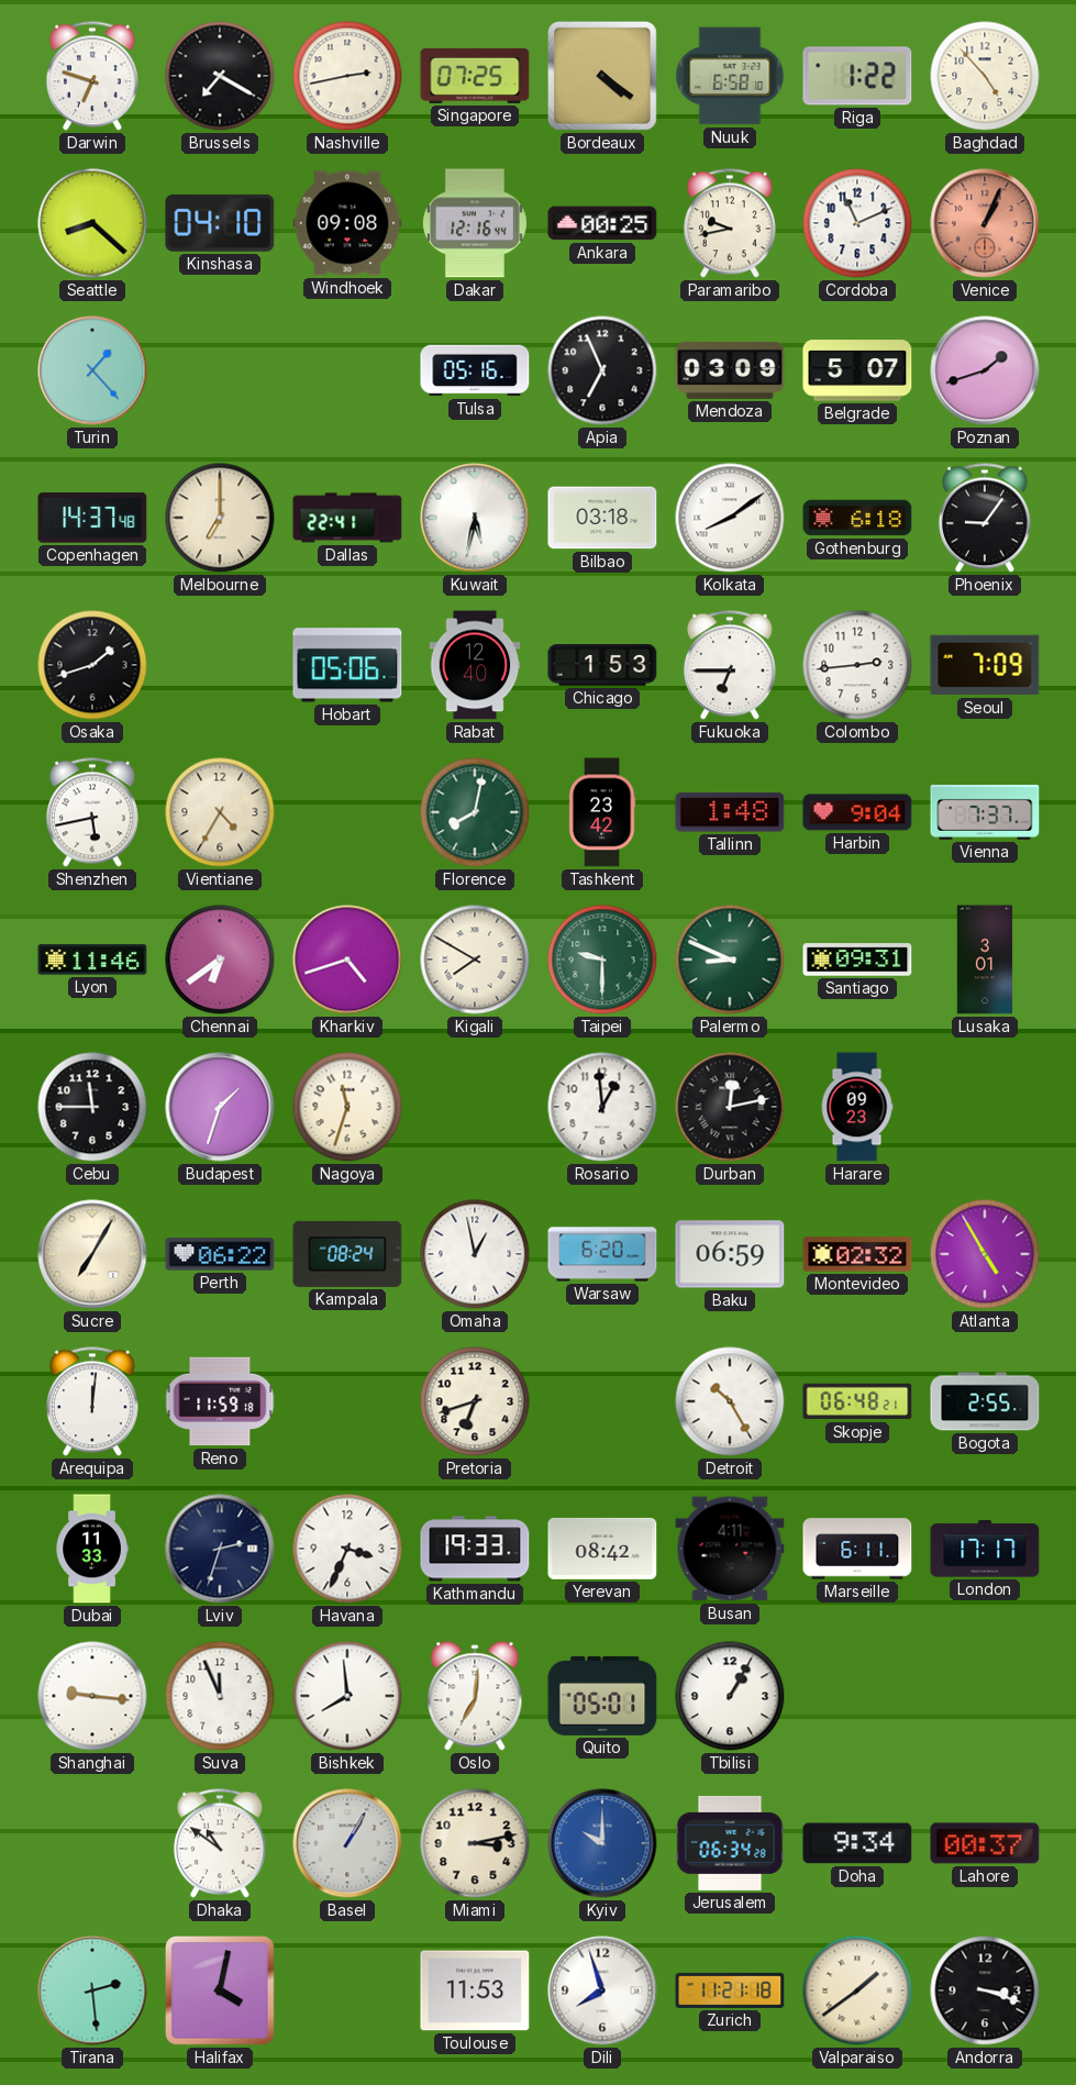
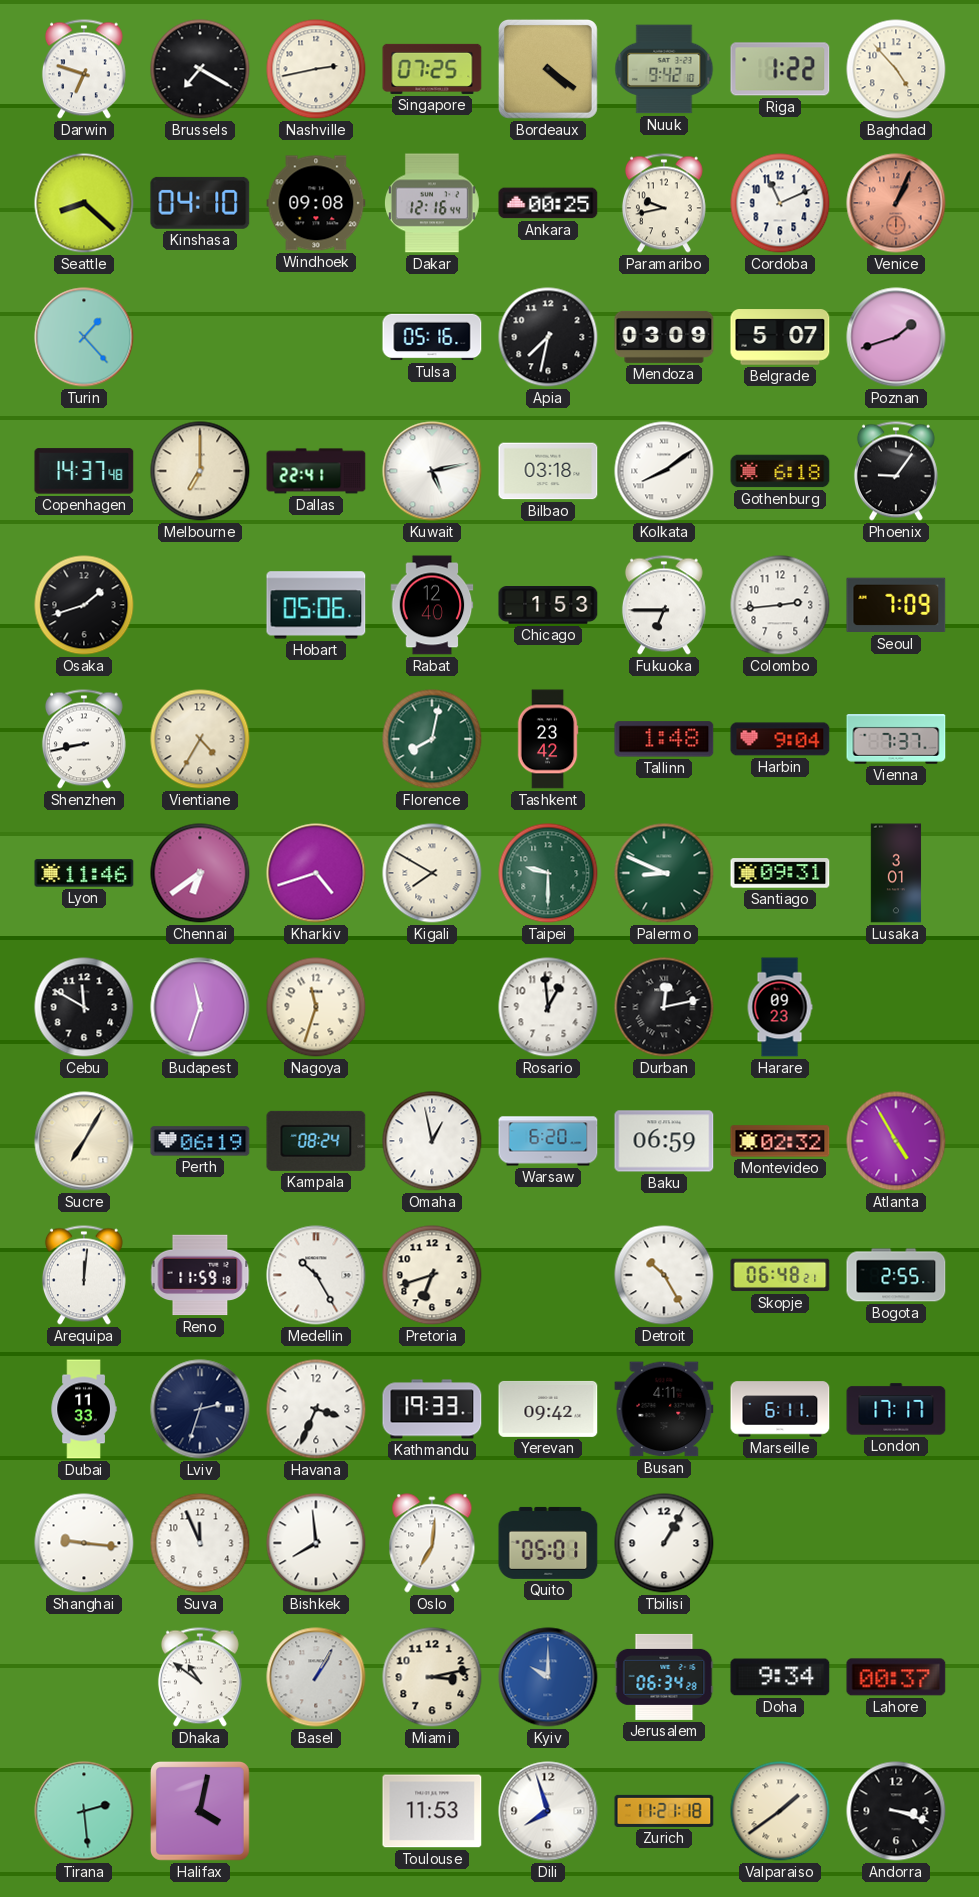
Nuuk: 6:58 -> 9:42 (664, 69)
Apia: 6:56 -> 7:32 (548, 337)
Kuwait: 5:32 -> 5:13 (432, 471)
Shenzhen: 5:43 -> 8:43 (84, 739)
Cebu: 11:45 -> 11:50 (84, 1007)
Budapest: 1:33 -> 11:33 (200, 1007)
Perth: 06:22 -> 06:19 (200, 1141)
Medellin: none -> 10:25 (316, 1275)
Yerevan: 08:42 -> 09:42 (548, 1409)
